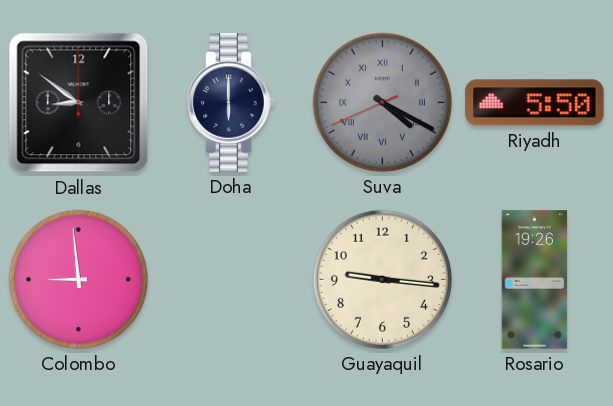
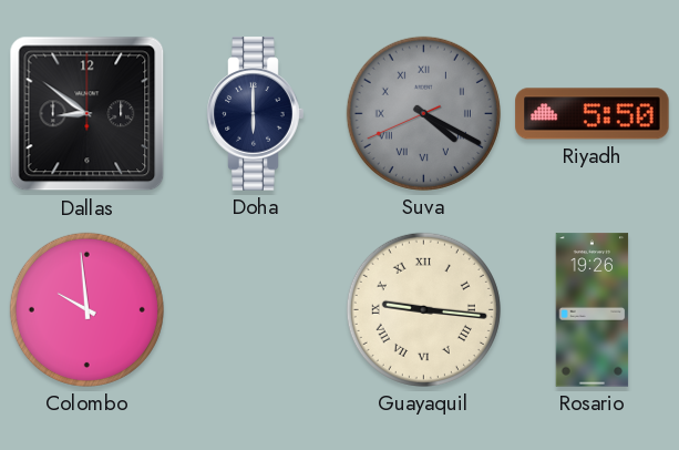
Colombo: 8:59 -> 9:59 (86, 309)
Guayaquil numerals: Arabic -> Roman (423, 309)
